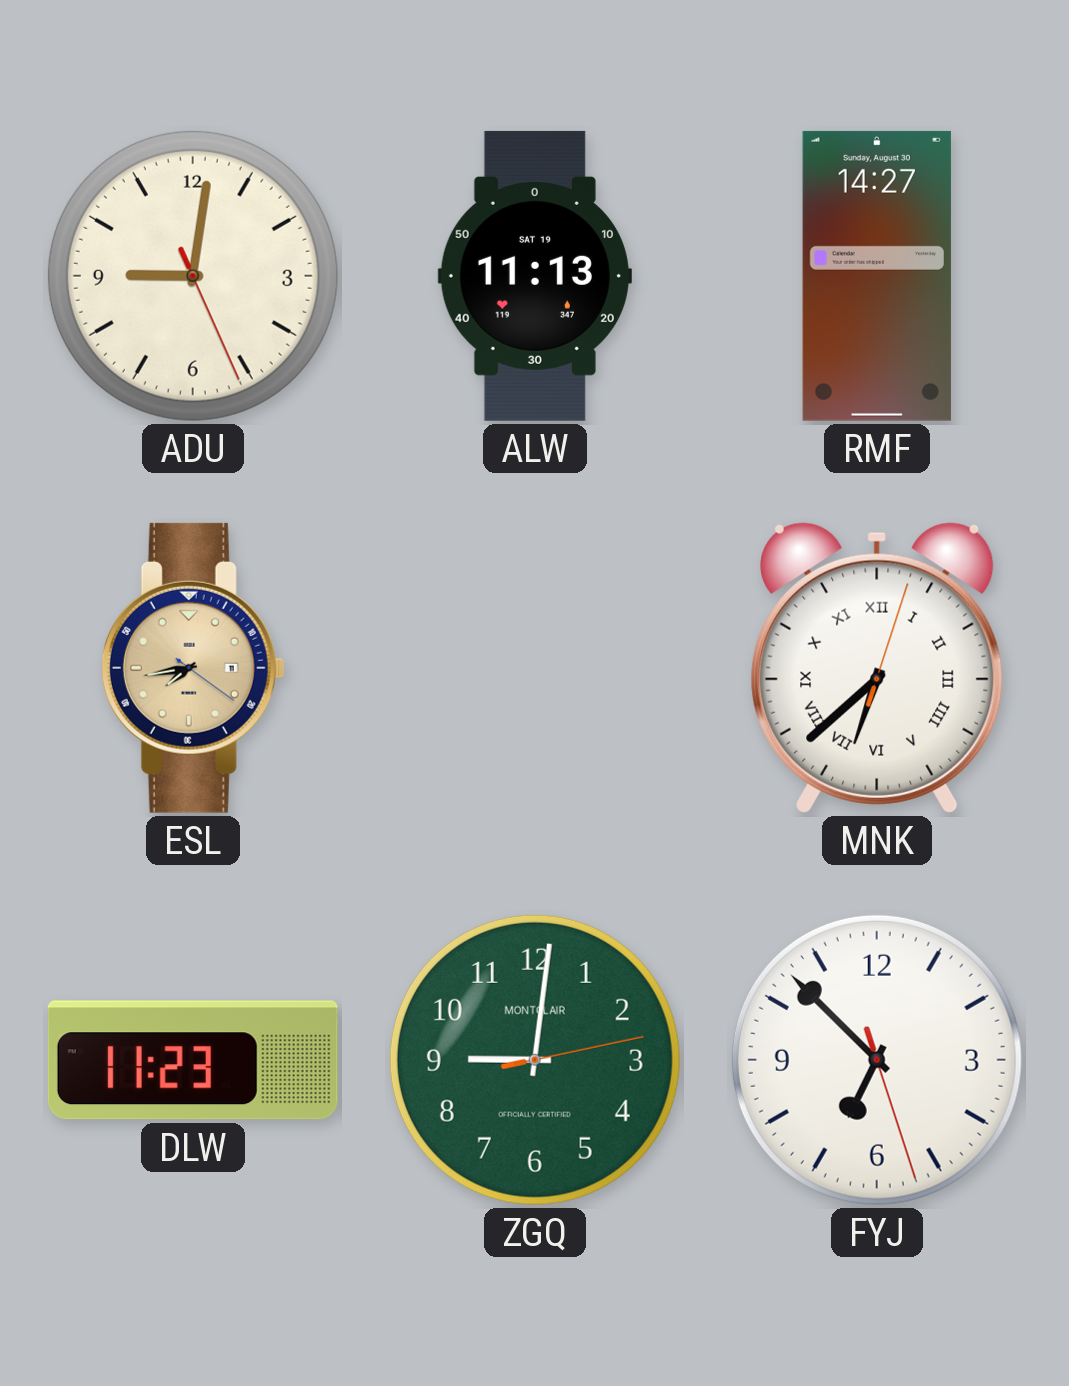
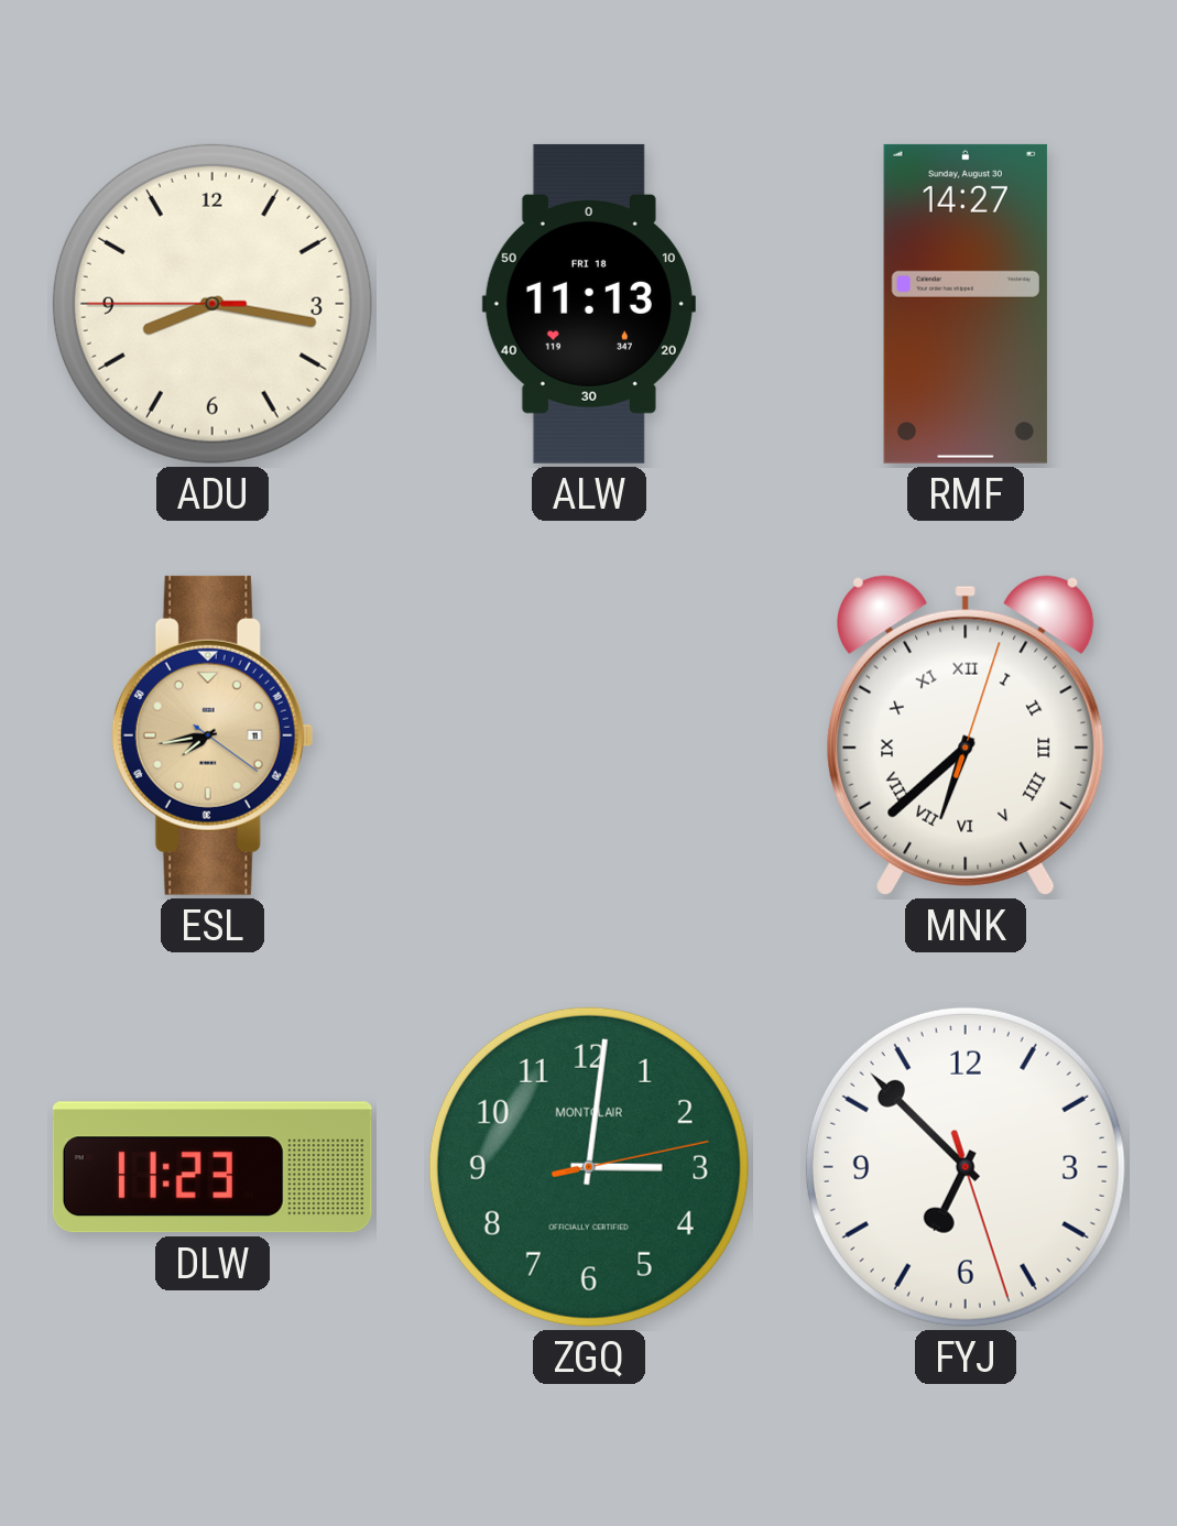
ADU: 9:01 -> 8:16 (212, 304)
ALW date: SAT 19 -> FRI 18 (589, 304)
ZGQ: 9:01 -> 3:01 (589, 1167)
